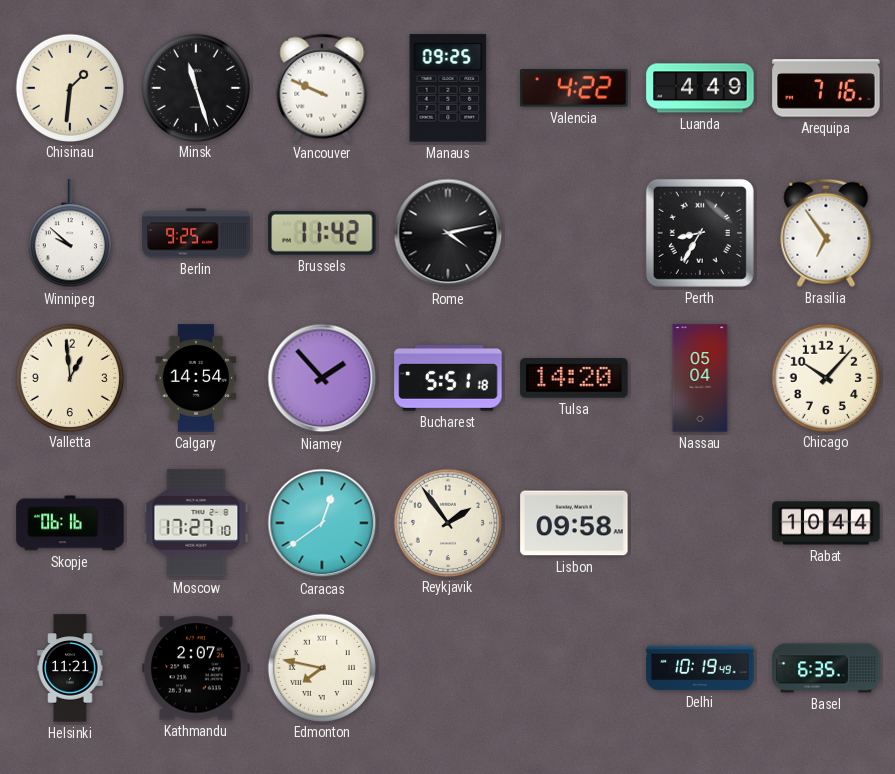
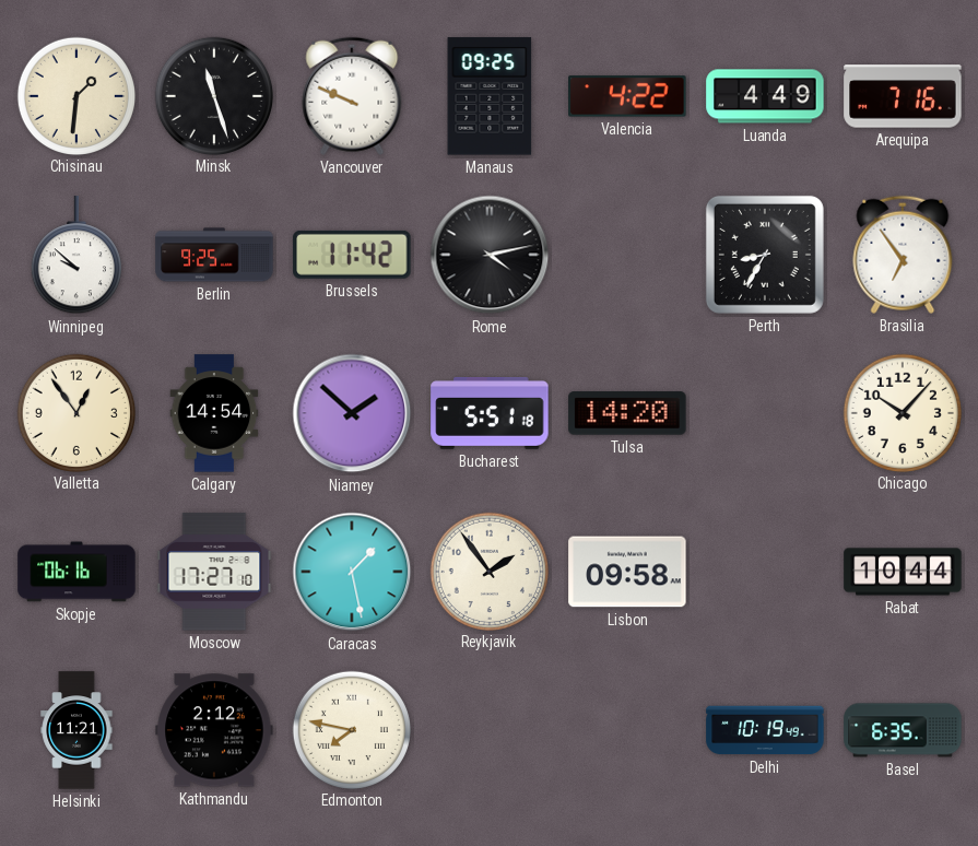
Valletta: 12:59 -> 12:54 (75, 412)
Niamey: 1:53 -> 1:52 (352, 413)
Nassau: 05:04 -> none (700, 378)
Caracas: 12:39 -> 1:28 (352, 572)
Kathmandu: 2:07 -> 2:12 (214, 730)
